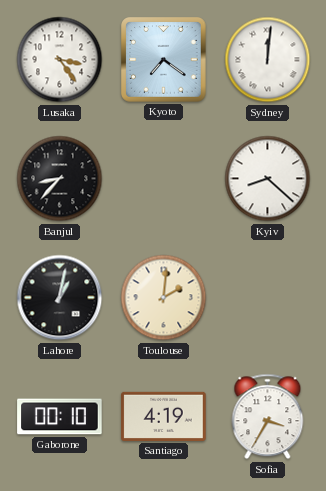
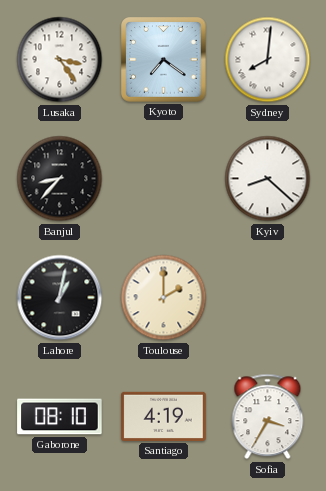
Sydney: 12:01 -> 8:01 (268, 60)
Toulouse: 2:01 -> 2:00 (164, 298)
Gaborone: 00:10 -> 08:10 (60, 417)
